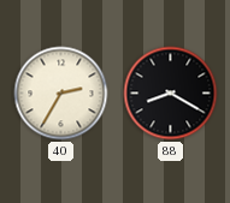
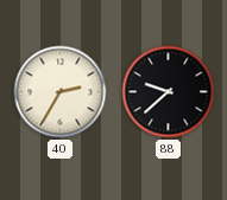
88: 8:20 -> 9:38 (169, 92)
